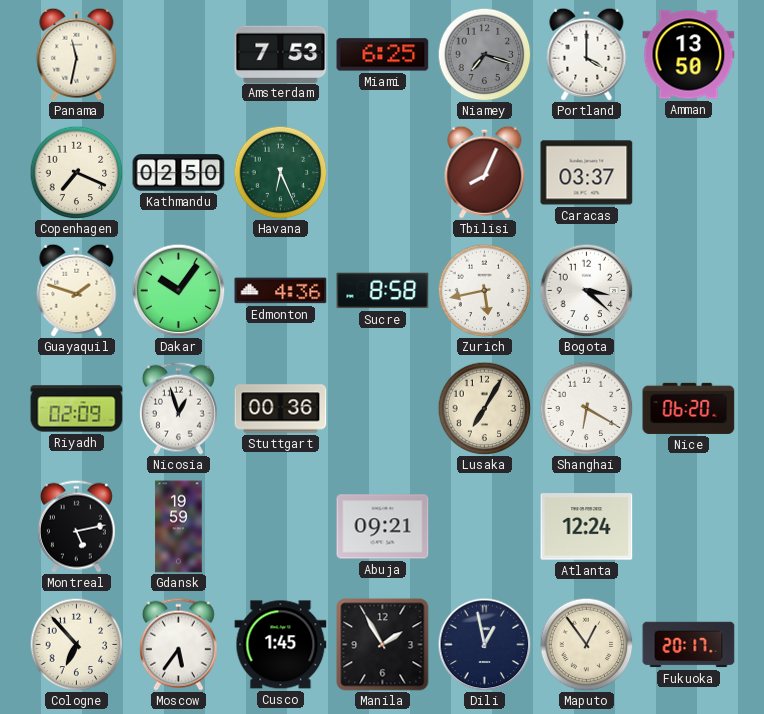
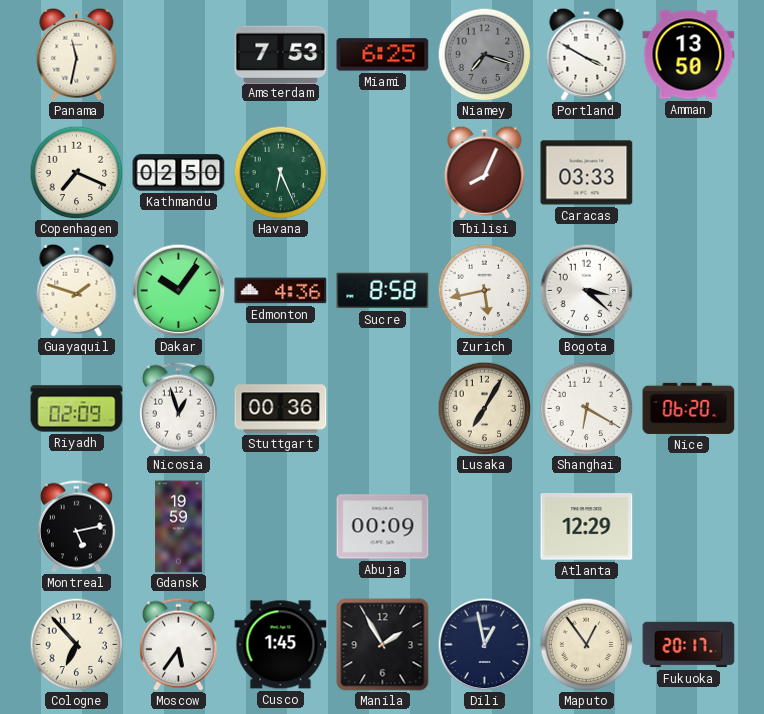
Portland: 4:00 -> 3:50 (587, 54)
Caracas: 03:37 -> 03:33 (587, 173)
Abuja: 09:21 -> 00:09 (383, 527)
Atlanta: 12:24 -> 12:29 (587, 527)
